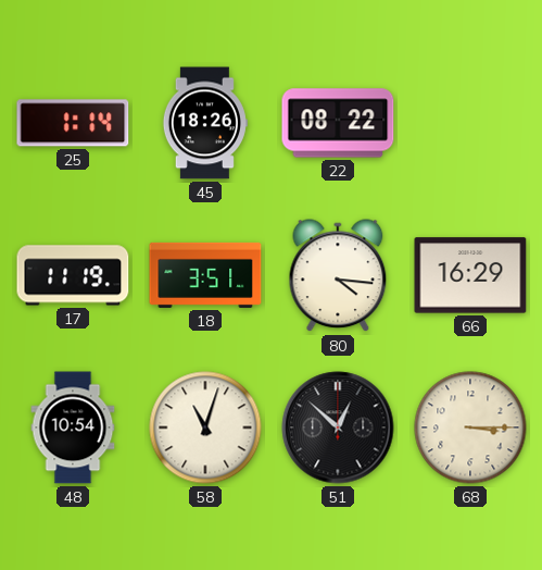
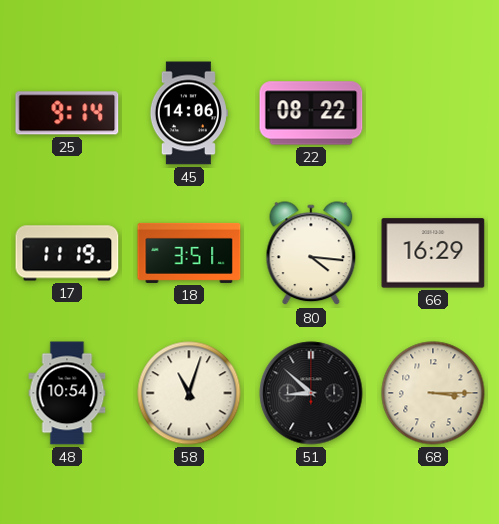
25: 1:14 -> 9:14 (67, 113)
45: 18:26 -> 14:06 (189, 113)
51: 12:52 -> 8:52 (311, 393)
